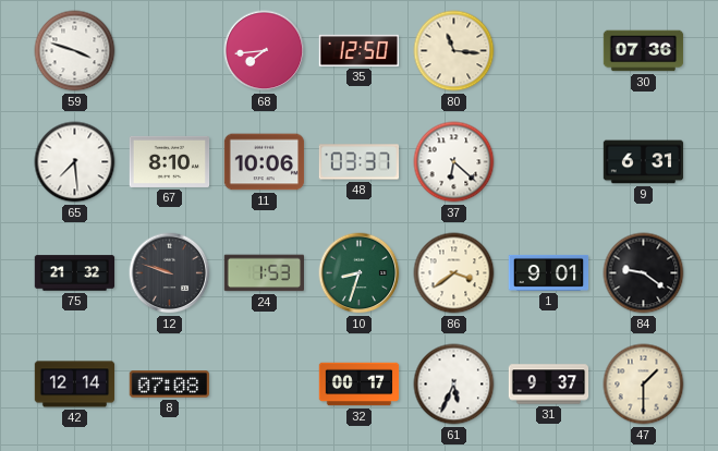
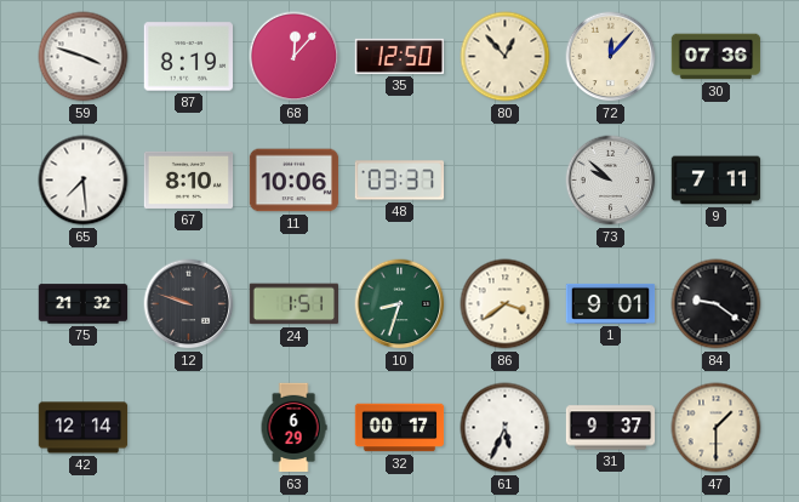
87: none -> 8:19 (189, 57)
68: 7:44 -> 12:07 (295, 57)
80: 11:16 -> 12:53 (506, 57)
72: none -> 12:07 (611, 57)
37: 6:22 -> none (454, 162)
73: none -> 9:52 (611, 181)
9: 6:31 -> 7:11 (717, 181)
24: 1:53 -> 1:51 (295, 304)
8: 07:08 -> none (169, 385)
63: none -> 6:29 (293, 428)
